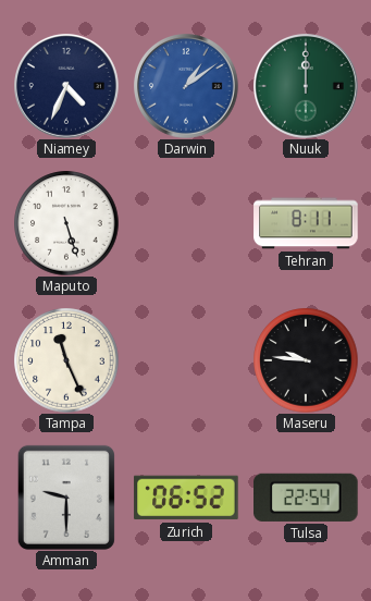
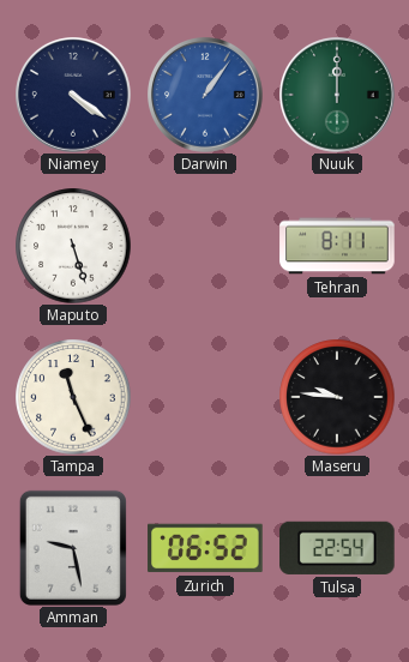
Niamey: 4:34 -> 4:21 (74, 96)
Darwin: 1:09 -> 1:06 (206, 96)
Amman: 9:30 -> 9:28 (73, 548)
